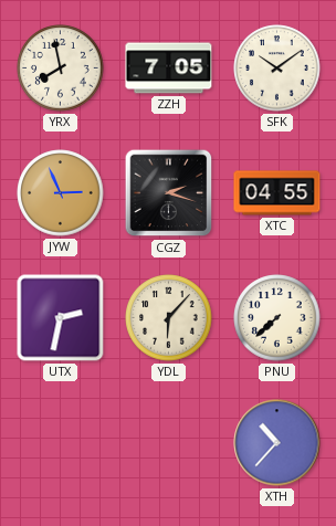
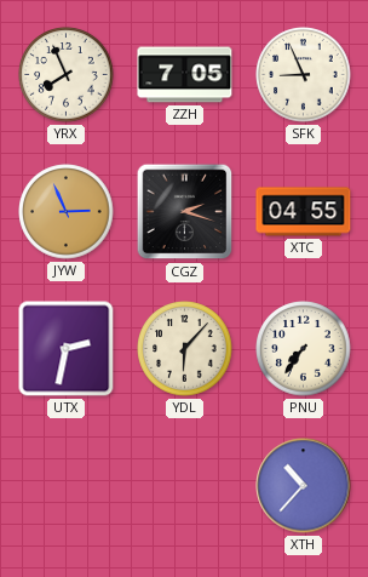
YRX: 7:58 -> 7:56 (67, 75)
SFK: 10:09 -> 8:56 (304, 75)
PNU: 7:38 -> 7:36 (304, 349)
